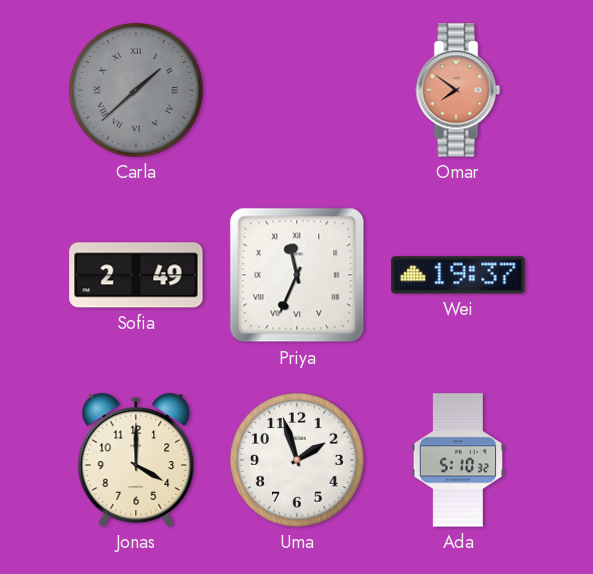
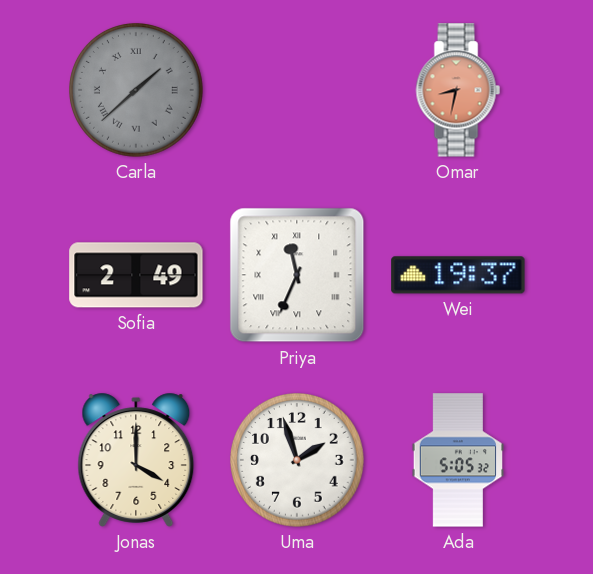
Omar: 7:51 -> 8:32 (458, 90)
Ada: 5:10 -> 5:05 (457, 460)
